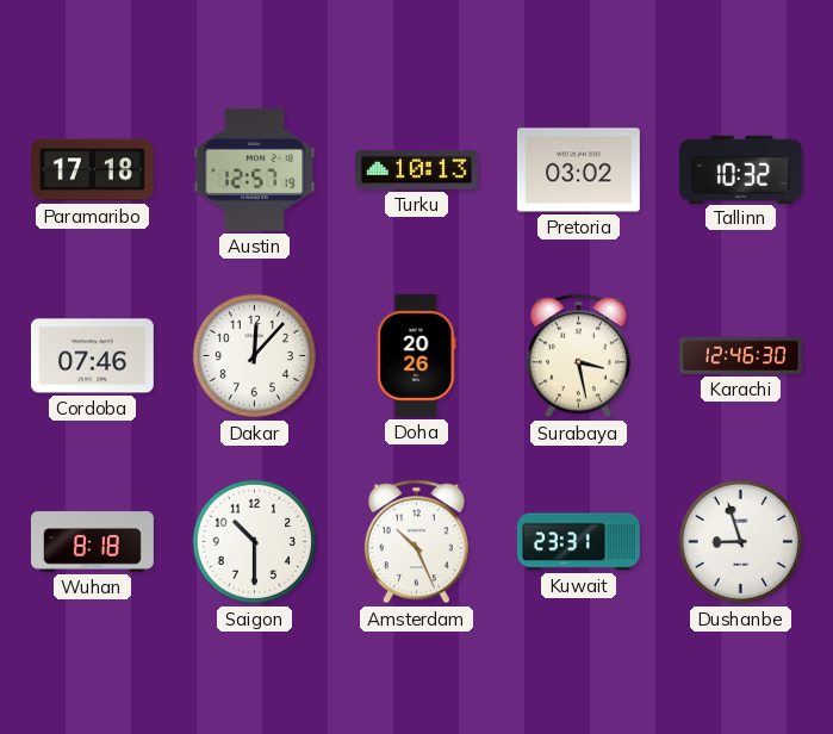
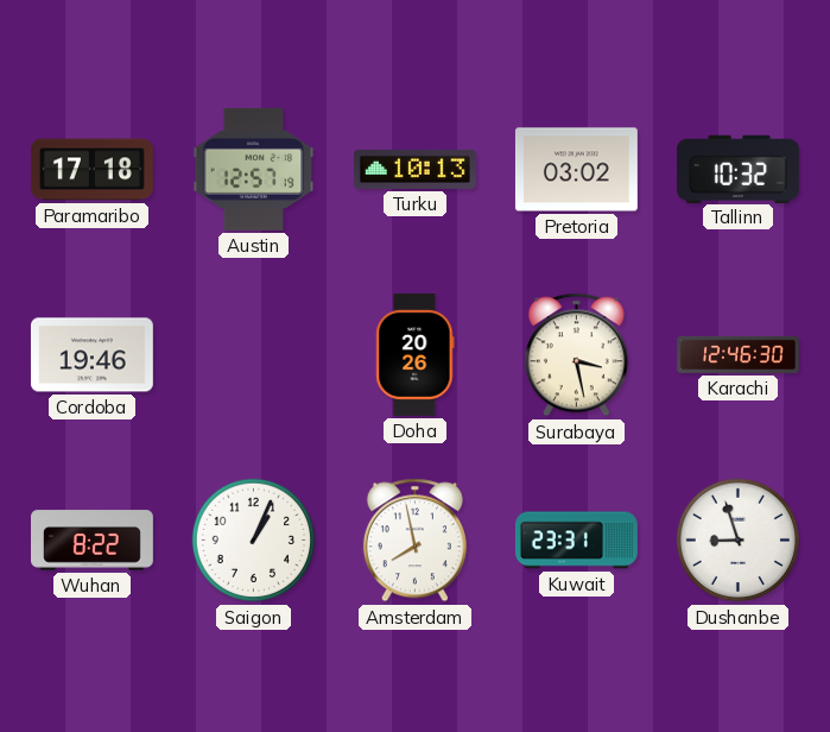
Cordoba: 07:46 -> 19:46 (91, 355)
Dakar: 12:07 -> none (255, 356)
Wuhan: 8:18 -> 8:22 (93, 541)
Saigon: 10:30 -> 1:04 (254, 541)
Amsterdam: 10:26 -> 7:58 (414, 541)
